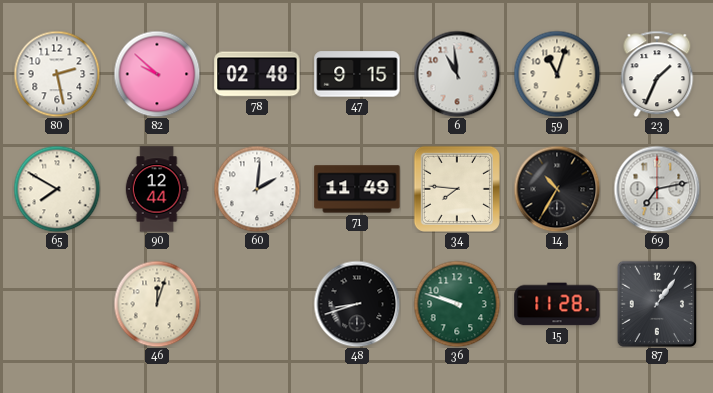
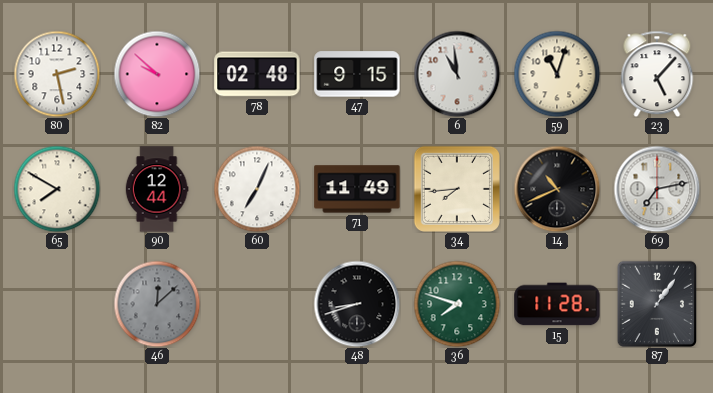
23: 1:34 -> 5:07 (657, 74)
60: 2:01 -> 7:04 (257, 189)
34: 7:46 -> 7:44 (457, 189)
14: 10:35 -> 10:41 (557, 189)
46: 12:03 -> 12:08 (157, 304)
46 dial: cream -> grey (157, 304)
36: 9:48 -> 7:48 (457, 304)
